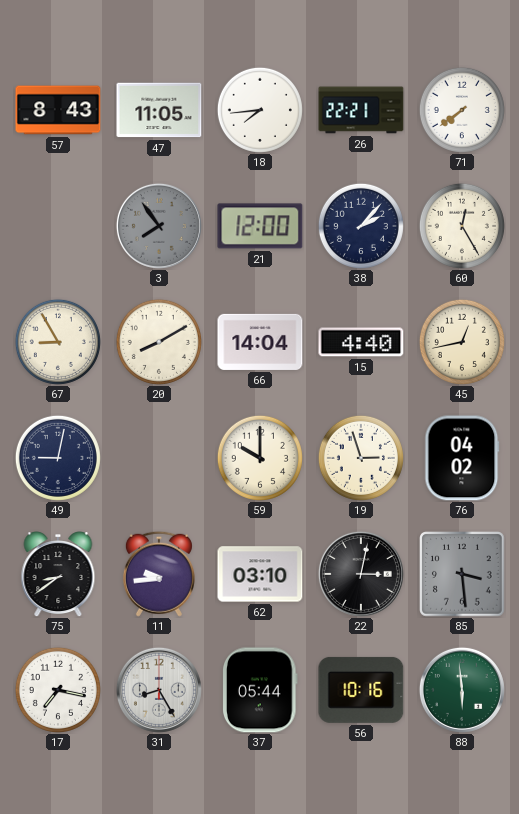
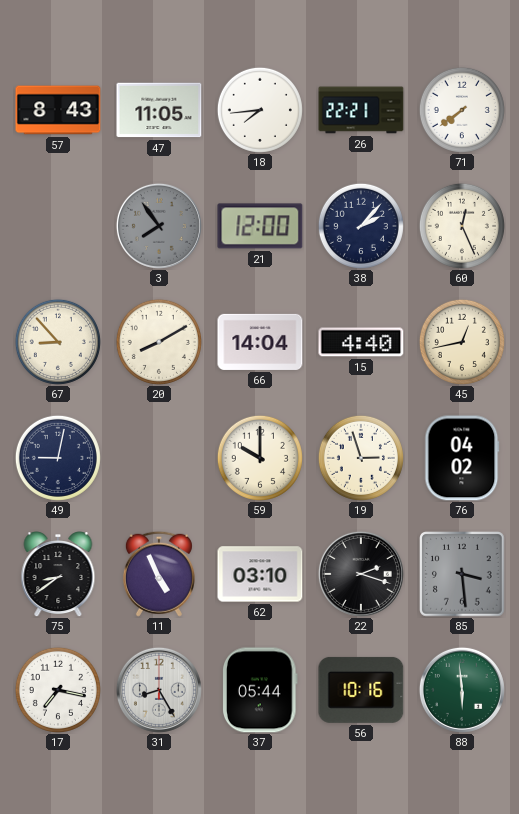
60: 12:25 -> 12:26 (462, 226)
67: 8:55 -> 8:53 (58, 342)
11: 9:44 -> 4:56 (159, 574)
22: 3:02 -> 2:18 (361, 574)
